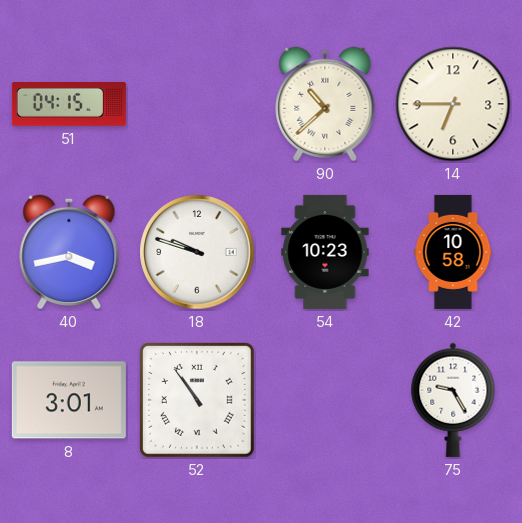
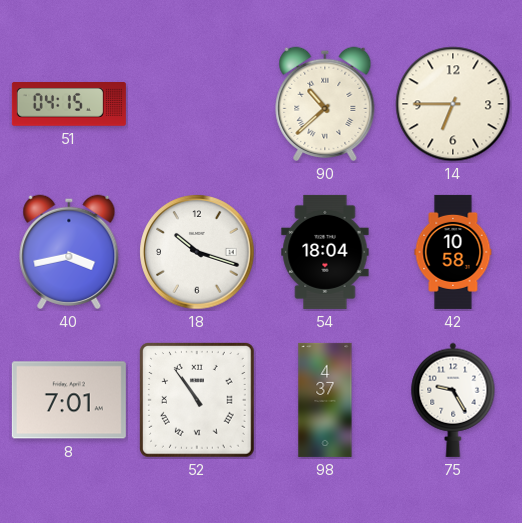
18: 9:48 -> 10:18 (197, 252)
54: 10:23 -> 18:04 (325, 252)
8: 3:01 -> 7:01 (69, 400)
98: none -> 4:37 (325, 400)
